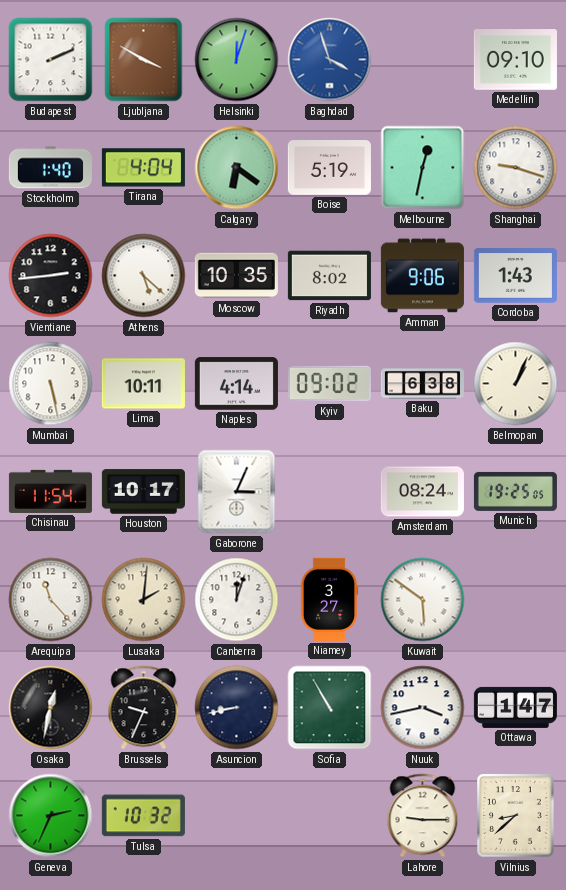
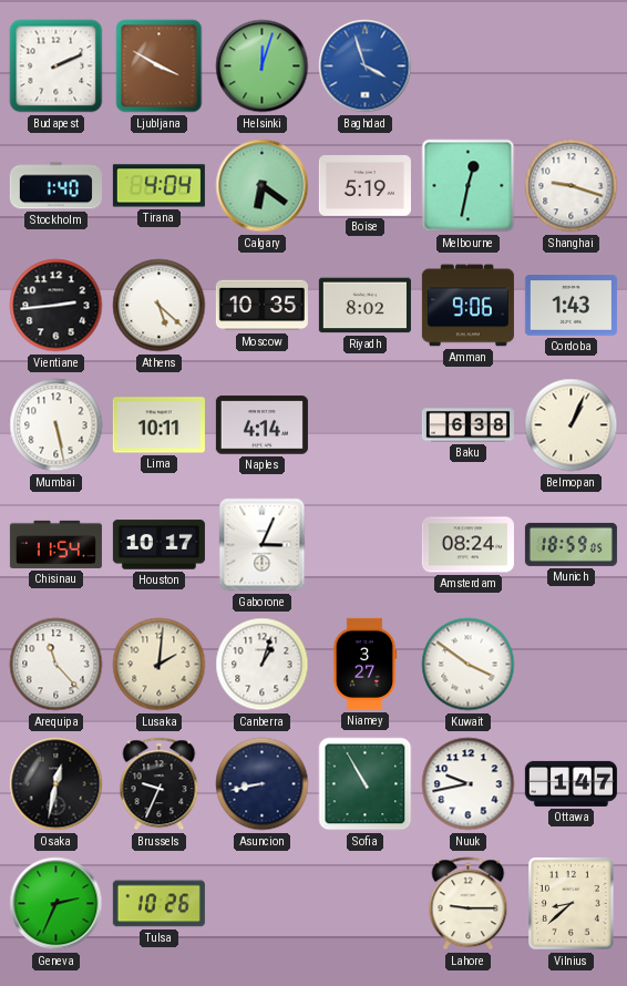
Medellin: 09:10 -> none (515, 60)
Kyiv: 09:02 -> none (329, 384)
Munich: 19:25 -> 18:59 (571, 544)
Canberra: 12:03 -> 1:03 (263, 665)
Kuwait: 5:51 -> 3:51 (469, 665)
Nuuk: 3:43 -> 9:43 (469, 784)
Tulsa: 10:32 -> 10:26 (158, 904)
